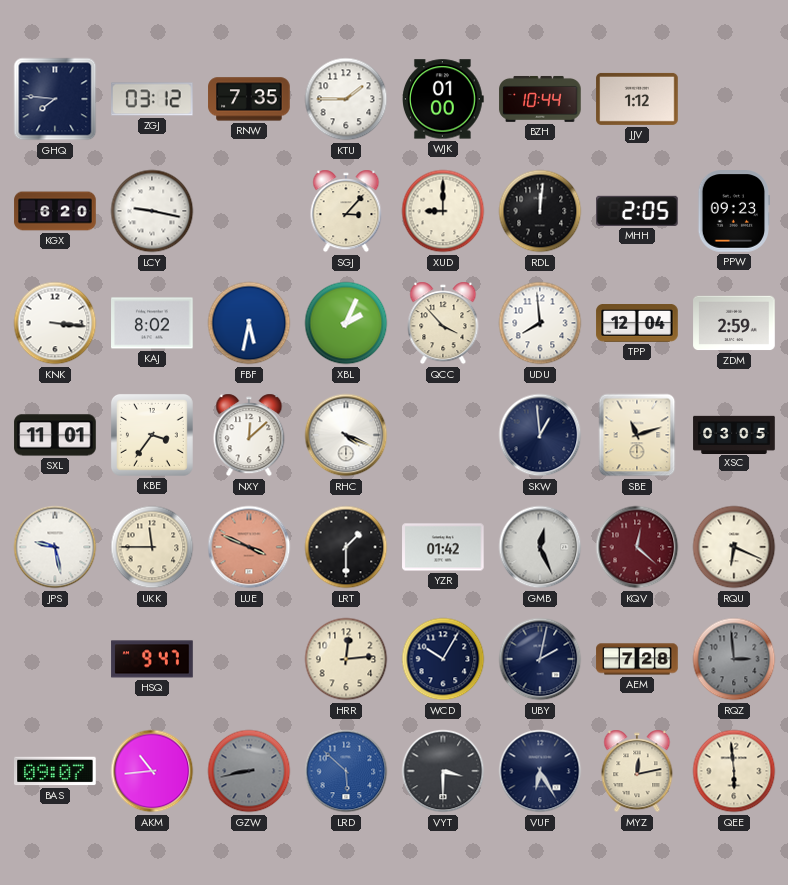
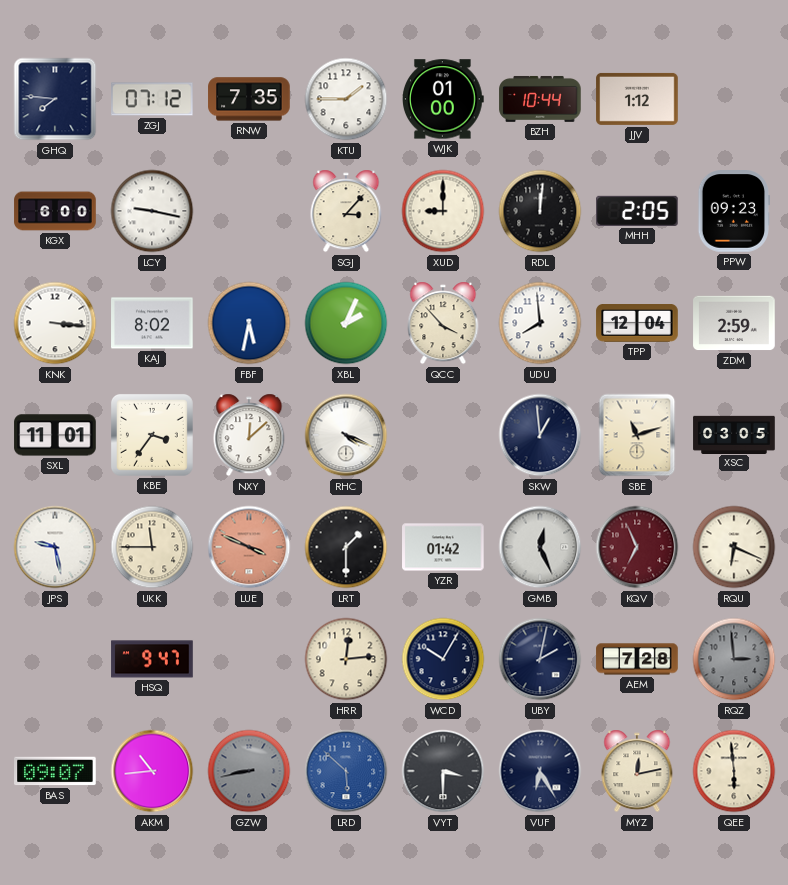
ZGJ: 03:12 -> 07:12 (153, 99)
KGX: 6:20 -> 6:00 (55, 211)
KQV: 12:22 -> 6:56 (637, 547)
